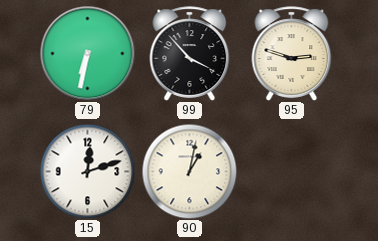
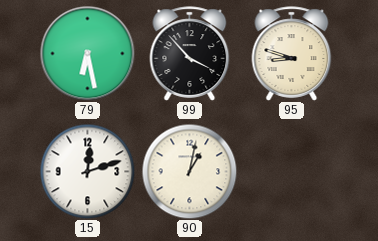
79: 6:32 -> 6:28 (87, 53)
95: 2:48 -> 8:48 (292, 54)
